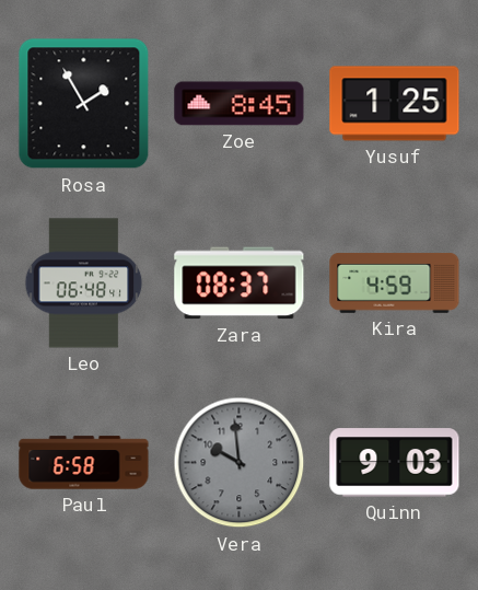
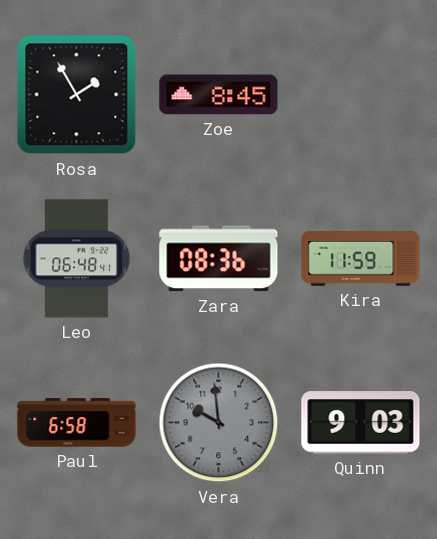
Yusuf: 1:25 -> none (395, 104)
Zara: 08:37 -> 08:36 (219, 259)
Kira: 4:59 -> 11:59 (361, 259)
